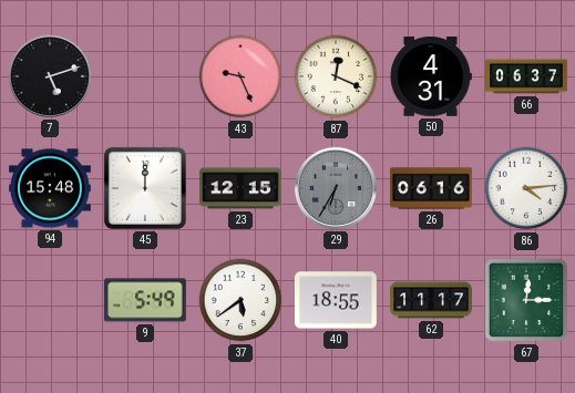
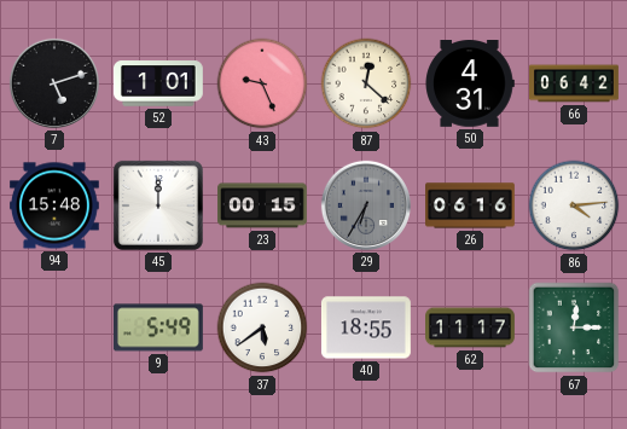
52: none -> 1:01 (158, 83)
87: 12:19 -> 12:22 (366, 83)
66: 06:37 -> 06:42 (575, 83)
23: 12:15 -> 00:15 (263, 205)
